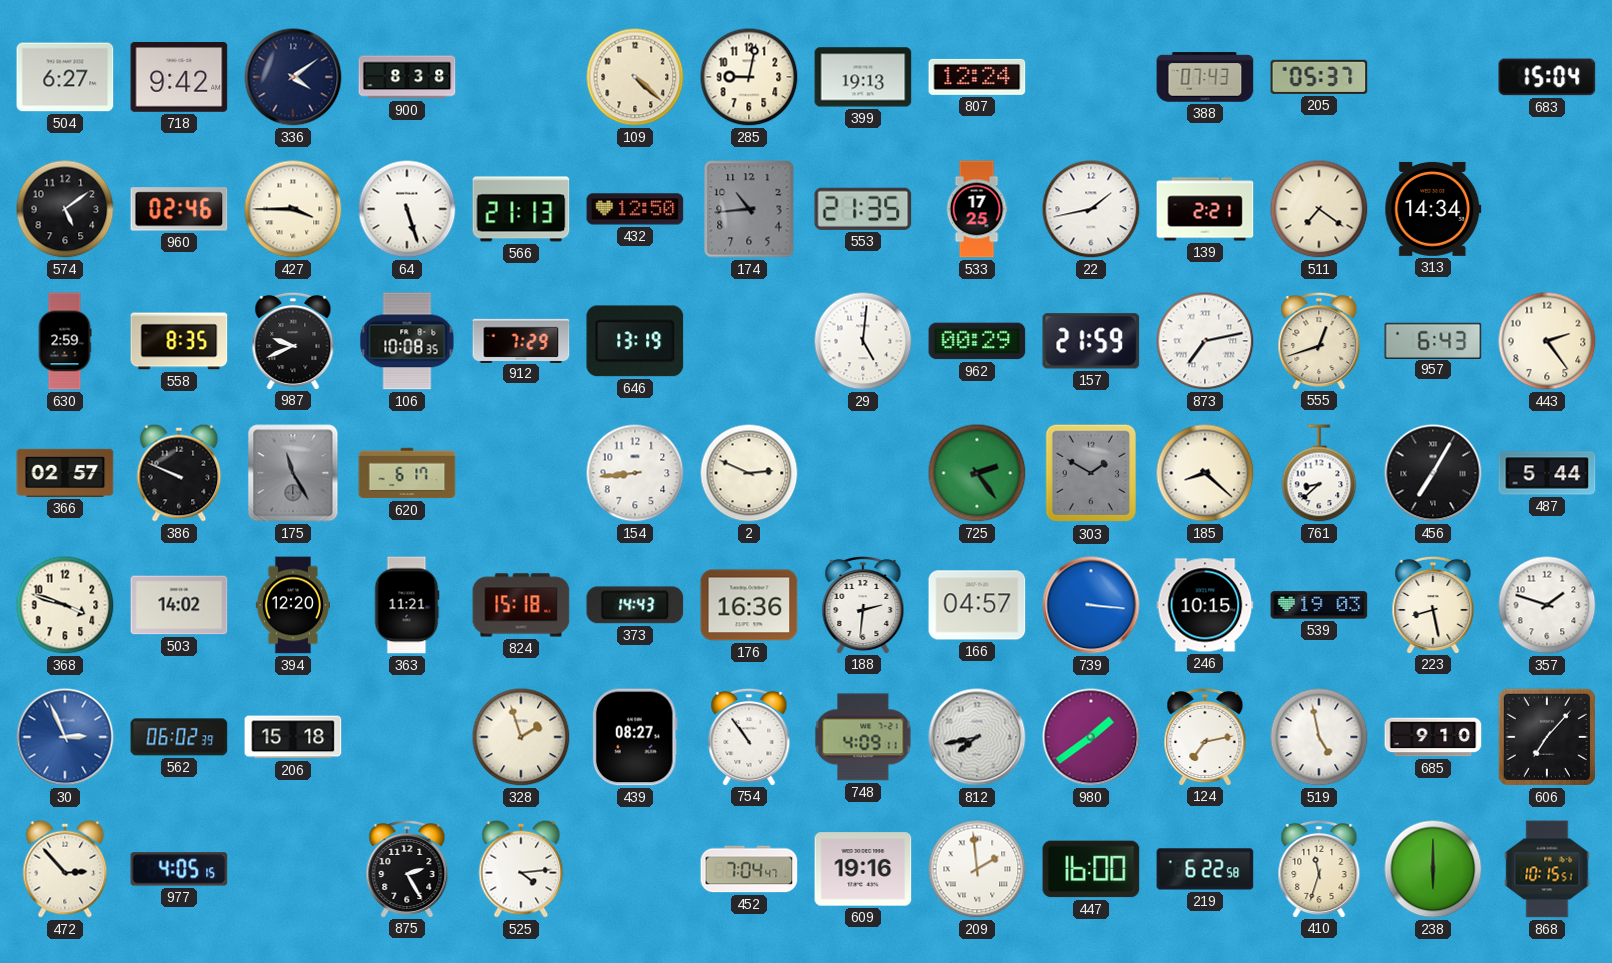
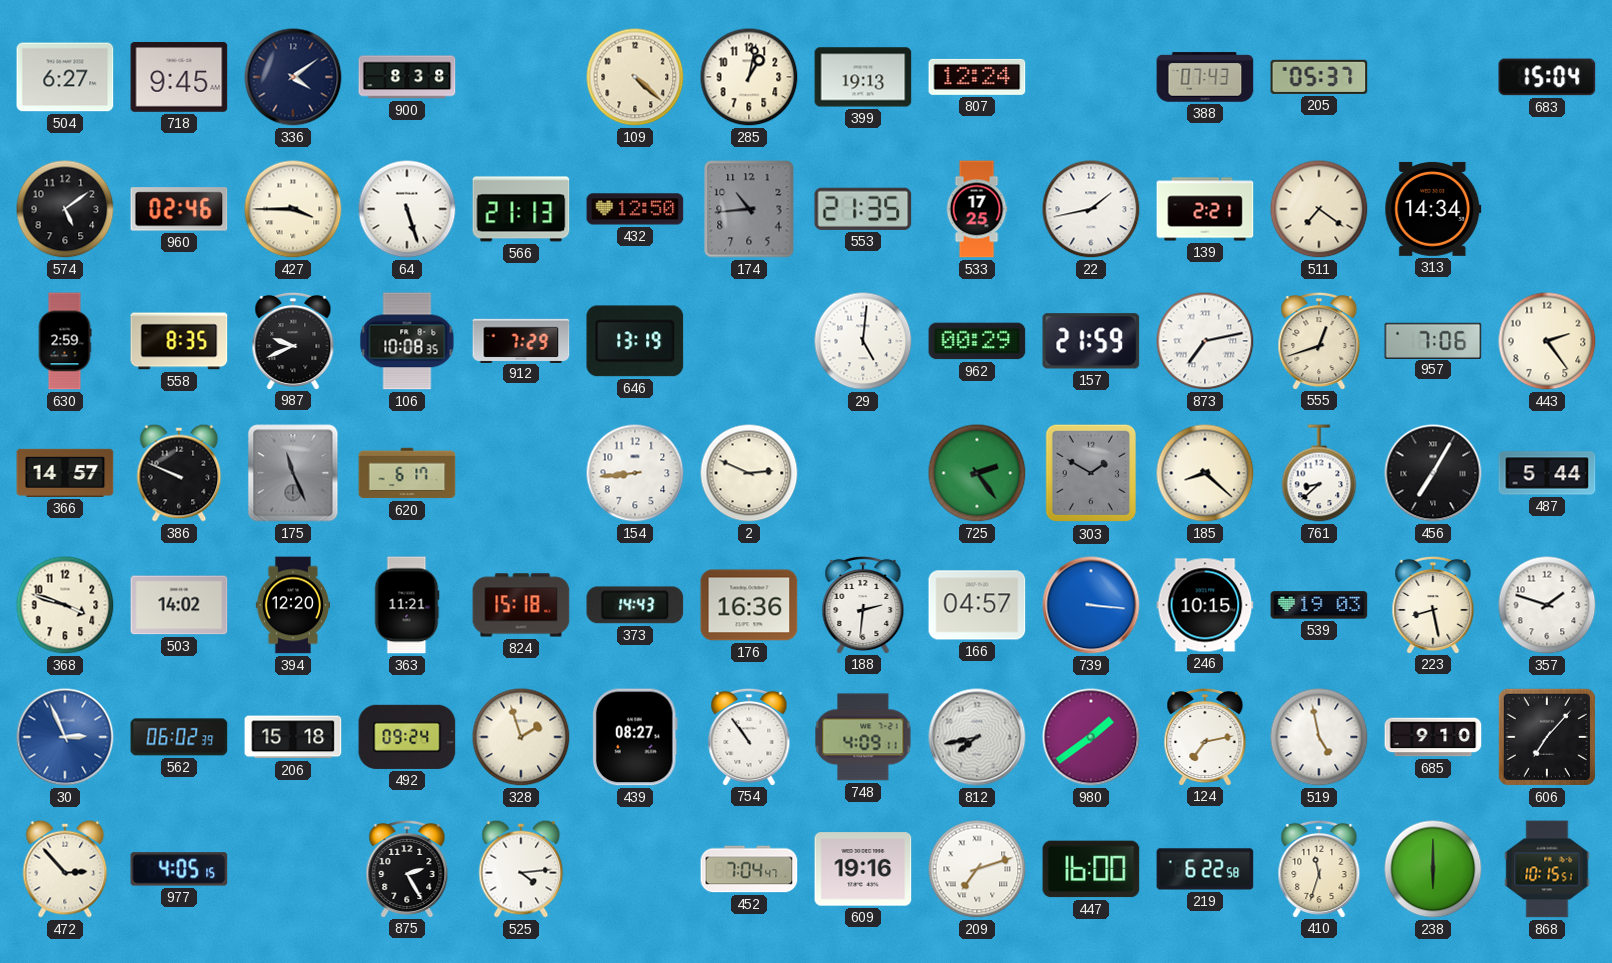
718: 9:42 -> 9:45 (179, 78)
285: 9:02 -> 1:02 (749, 77)
957: 6:43 -> 7:06 (1433, 340)
366: 02:57 -> 14:57 (65, 473)
175: 11:25 -> 11:26 (293, 473)
492: none -> 09:24 (407, 737)
209: 1:59 -> 7:12 (977, 869)
